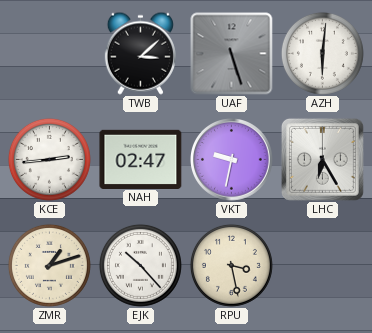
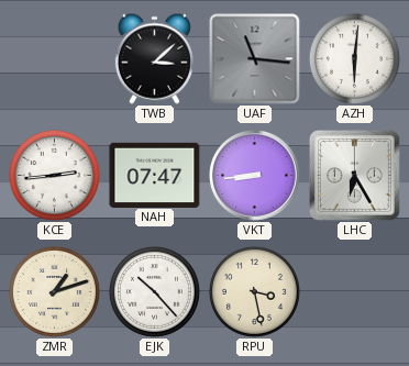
UAF: 5:27 -> 11:16 (255, 59)
NAH: 02:47 -> 07:47 (155, 175)
VKT: 9:32 -> 8:44 (255, 176)
